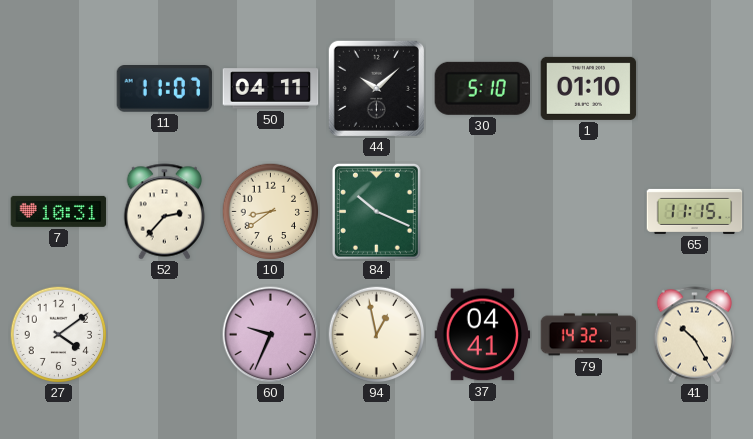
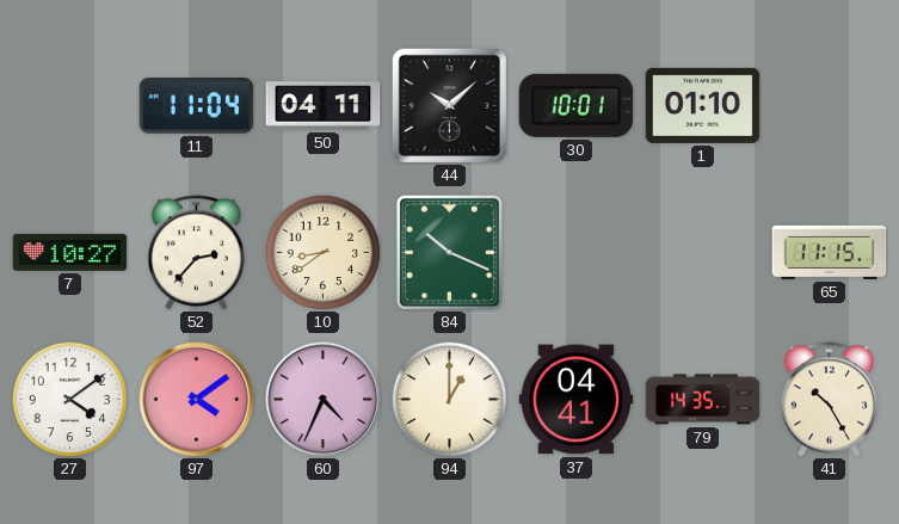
11: 11:07 -> 11:04 (197, 106)
30: 5:10 -> 10:01 (575, 105)
7: 10:31 -> 10:27 (70, 252)
97: none -> 4:09 (197, 400)
60: 9:34 -> 4:34 (324, 400)
94: 12:58 -> 1:00 (449, 399)
79: 14:32 -> 14:35 (703, 400)
